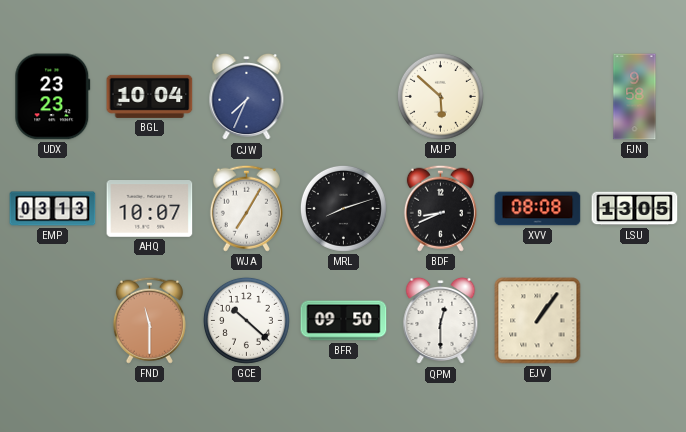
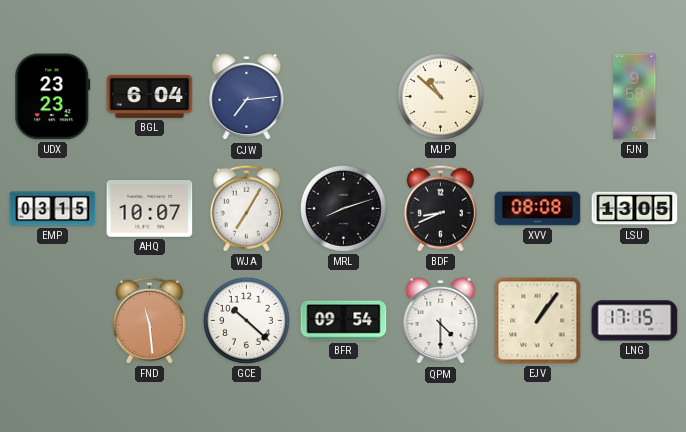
BGL: 10:04 -> 6:04 (150, 96)
CJW: 7:34 -> 7:14 (247, 97)
MJP: 5:52 -> 10:52 (440, 96)
EMP: 03:13 -> 03:15 (53, 209)
FND: 11:30 -> 11:29 (149, 320)
BFR: 09:50 -> 09:54 (344, 321)
QPM: 12:30 -> 4:30 (441, 321)
LNG: none -> 17:15 (635, 321)
